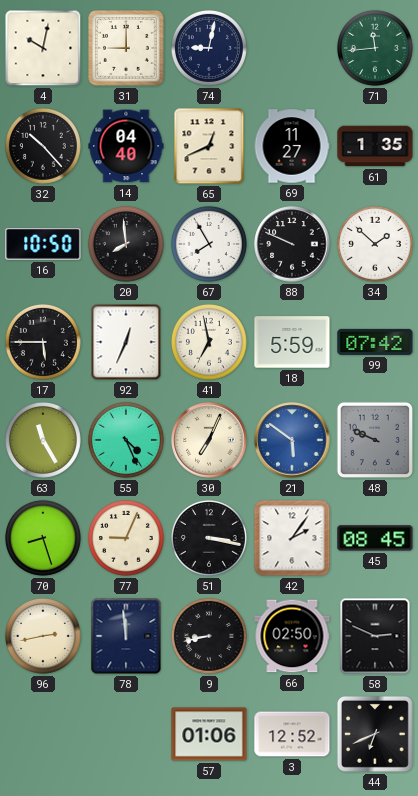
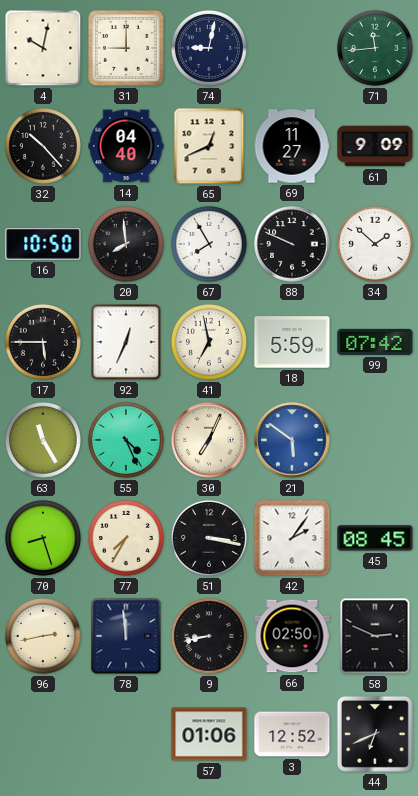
61: 1:35 -> 9:09 (375, 146)
48: 9:49 -> none (375, 440)
77: 9:04 -> 7:35 (126, 538)
